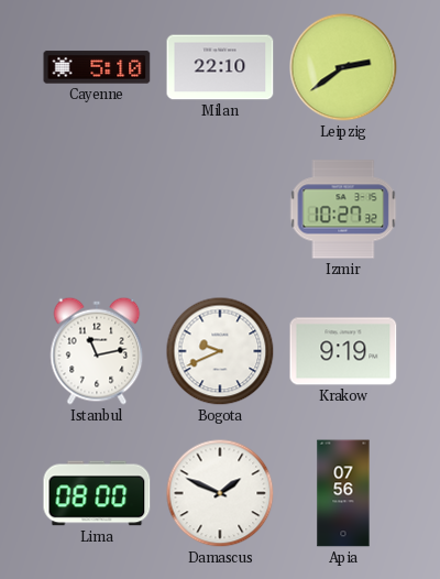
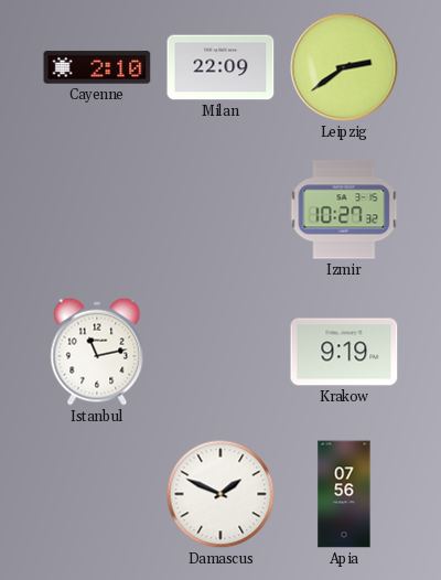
Cayenne: 5:10 -> 2:10 (97, 67)
Milan: 22:10 -> 22:09 (220, 67)
Bogota: 9:41 -> none (220, 351)
Lima: 08:00 -> none (97, 493)
